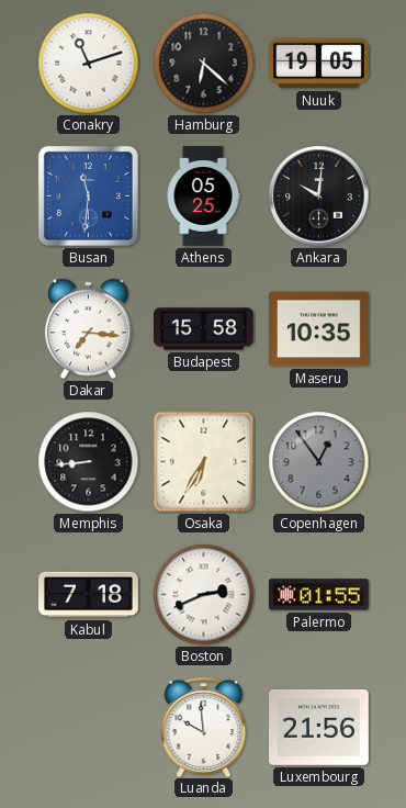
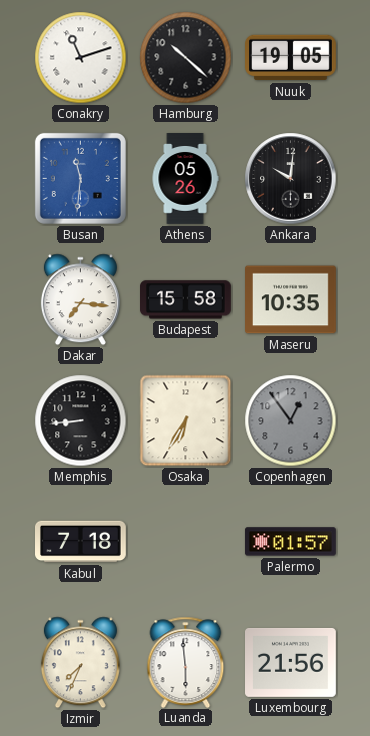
Hamburg: 6:22 -> 10:22 (186, 58)
Athens: 05:25 -> 05:26 (185, 179)
Boston: 2:41 -> none (204, 595)
Palermo: 01:55 -> 01:57 (290, 542)
Izmir: none -> 7:34 (80, 663)
Luanda: 9:59 -> 5:59 (186, 662)
